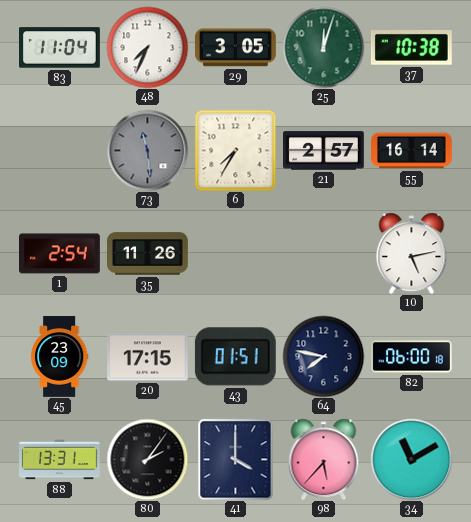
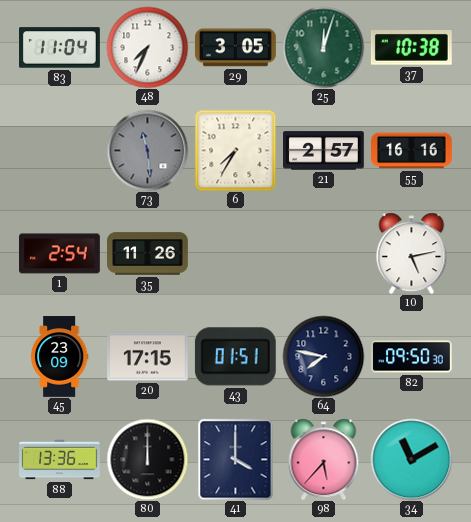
55: 16:14 -> 16:16 (412, 151)
82: 06:00 -> 09:50 (412, 357)
88: 13:31 -> 13:36 (60, 460)
80: 2:06 -> 12:00 (147, 459)
